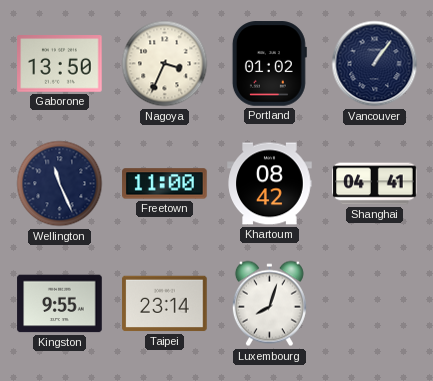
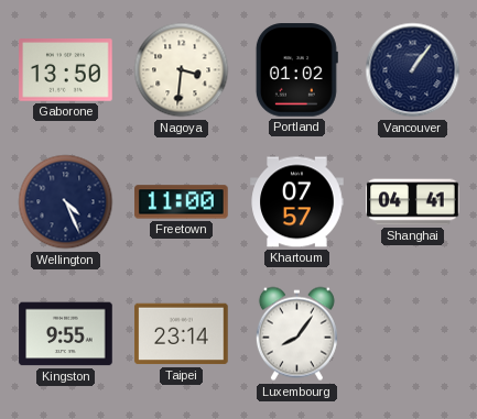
Nagoya: 3:34 -> 3:31 (182, 70)
Wellington: 11:26 -> 4:26 (66, 202)
Khartoum: 08:42 -> 07:57 (297, 202)
Luxembourg: 8:03 -> 8:06 (296, 334)
